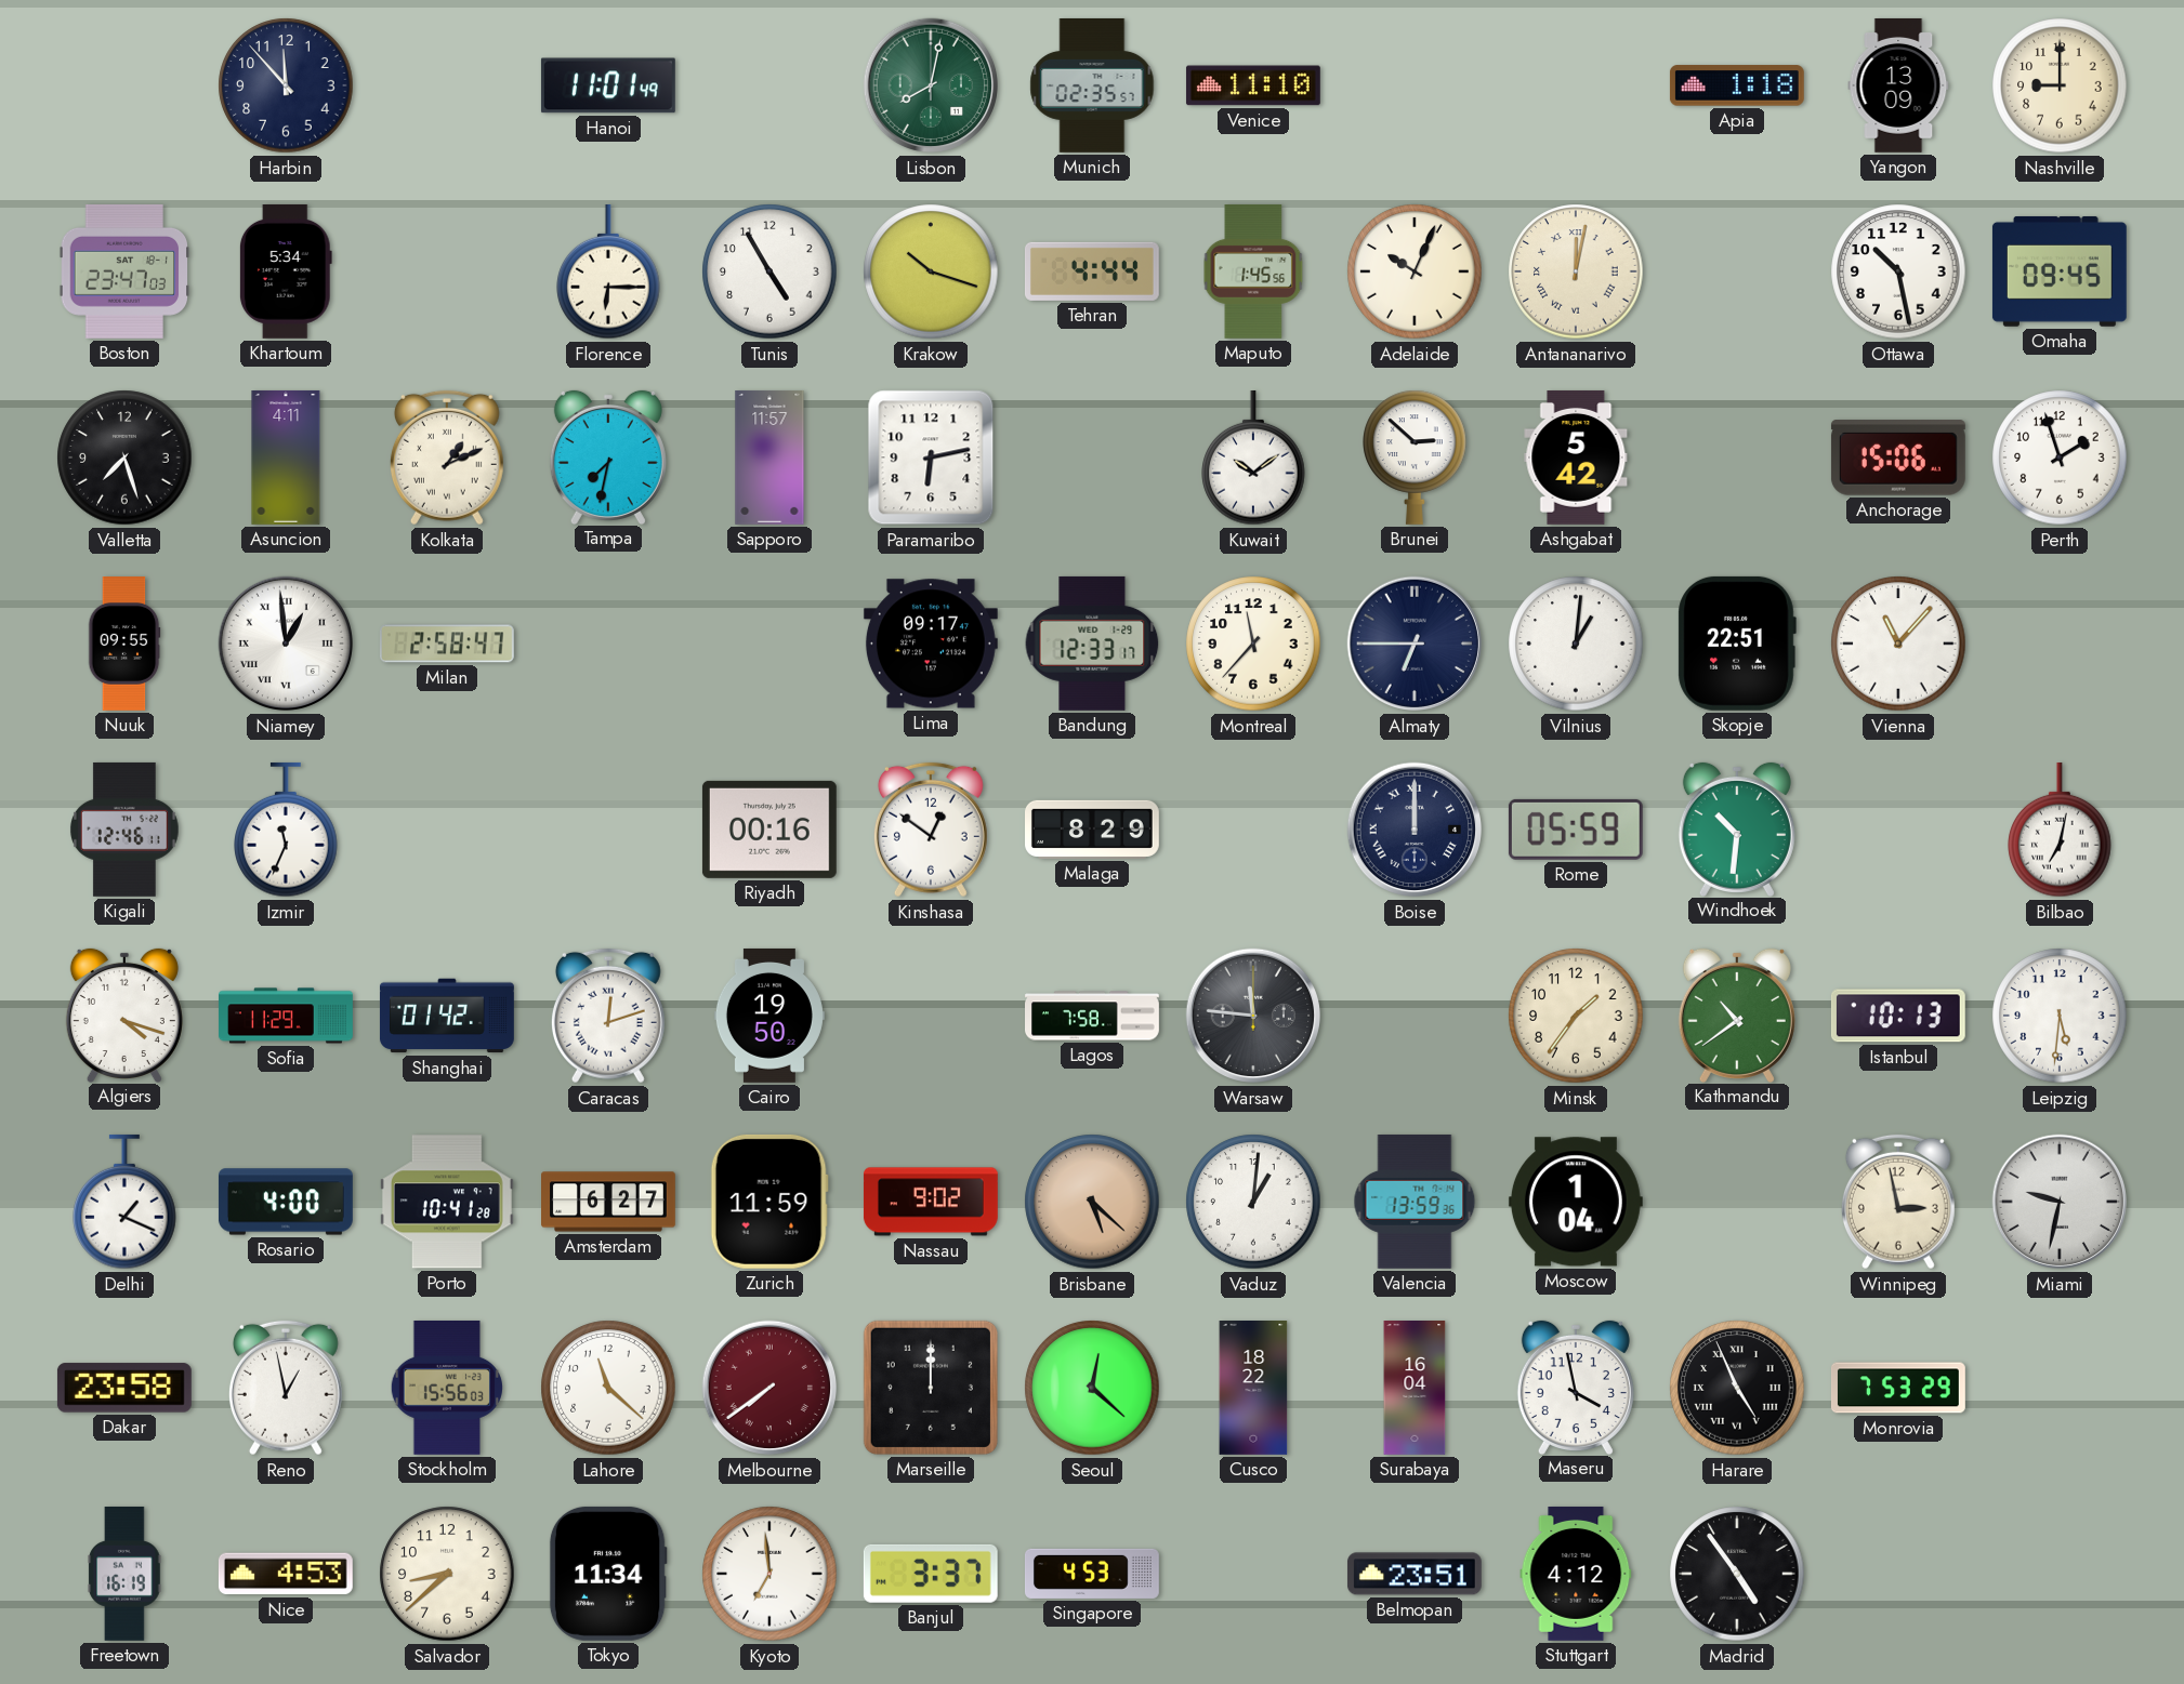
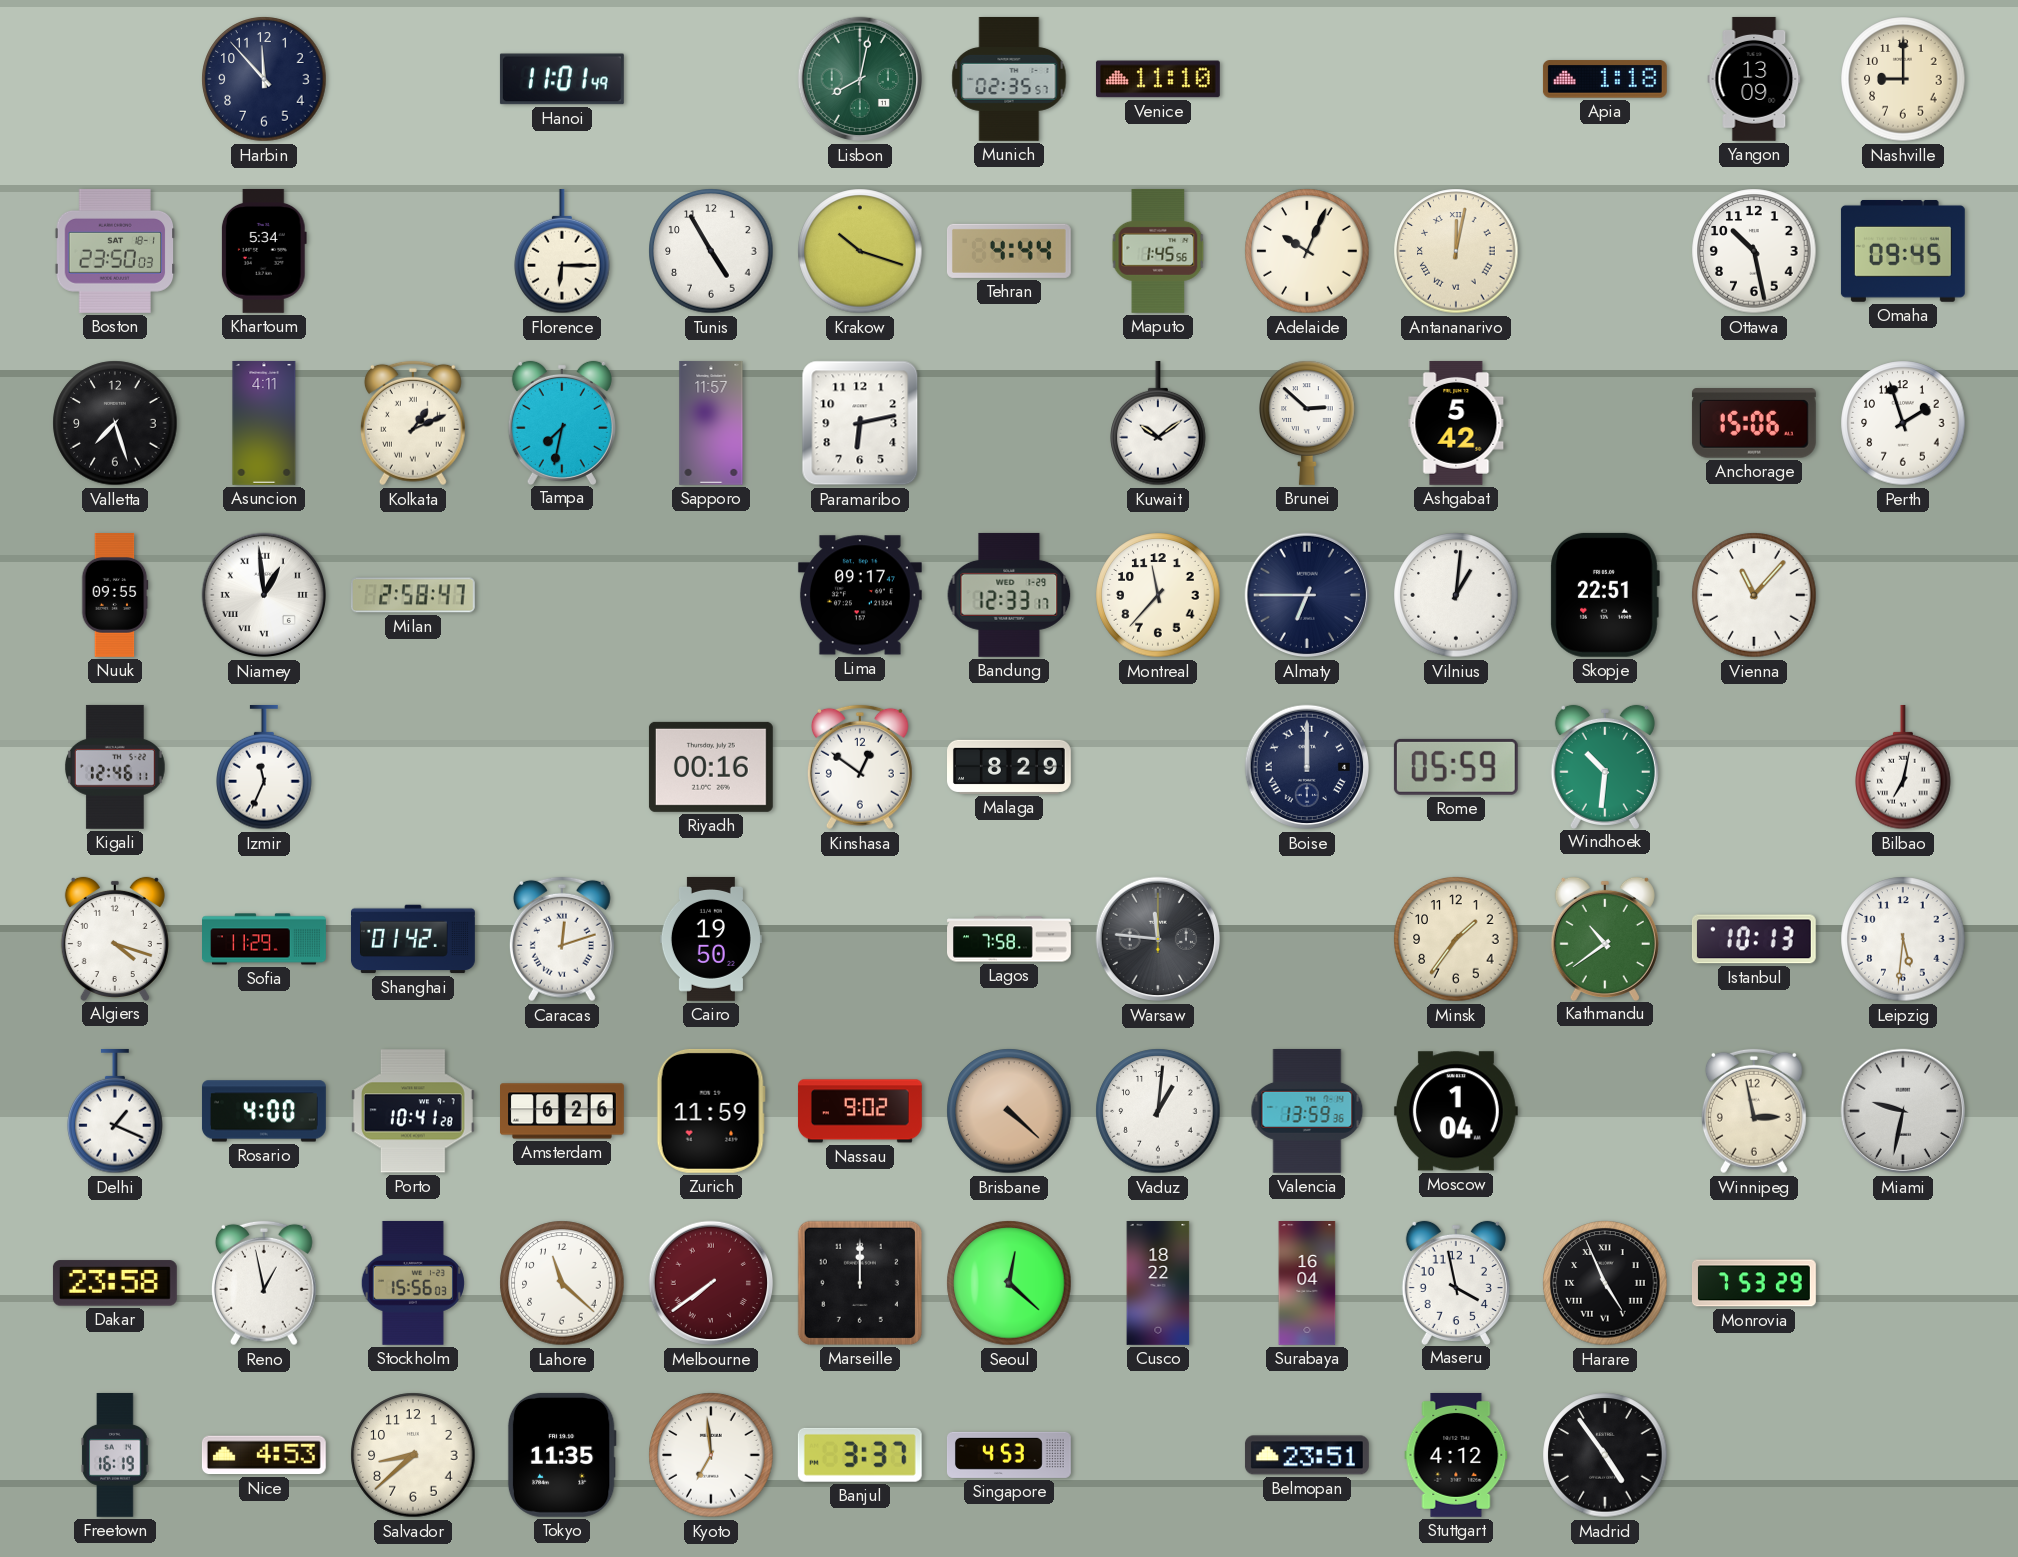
Boston: 23:47 -> 23:50 (115, 251)
Amsterdam: 6:27 -> 6:26 (563, 1111)
Brisbane: 5:22 -> 4:22 (1009, 1111)
Tokyo: 11:34 -> 11:35 (562, 1455)
